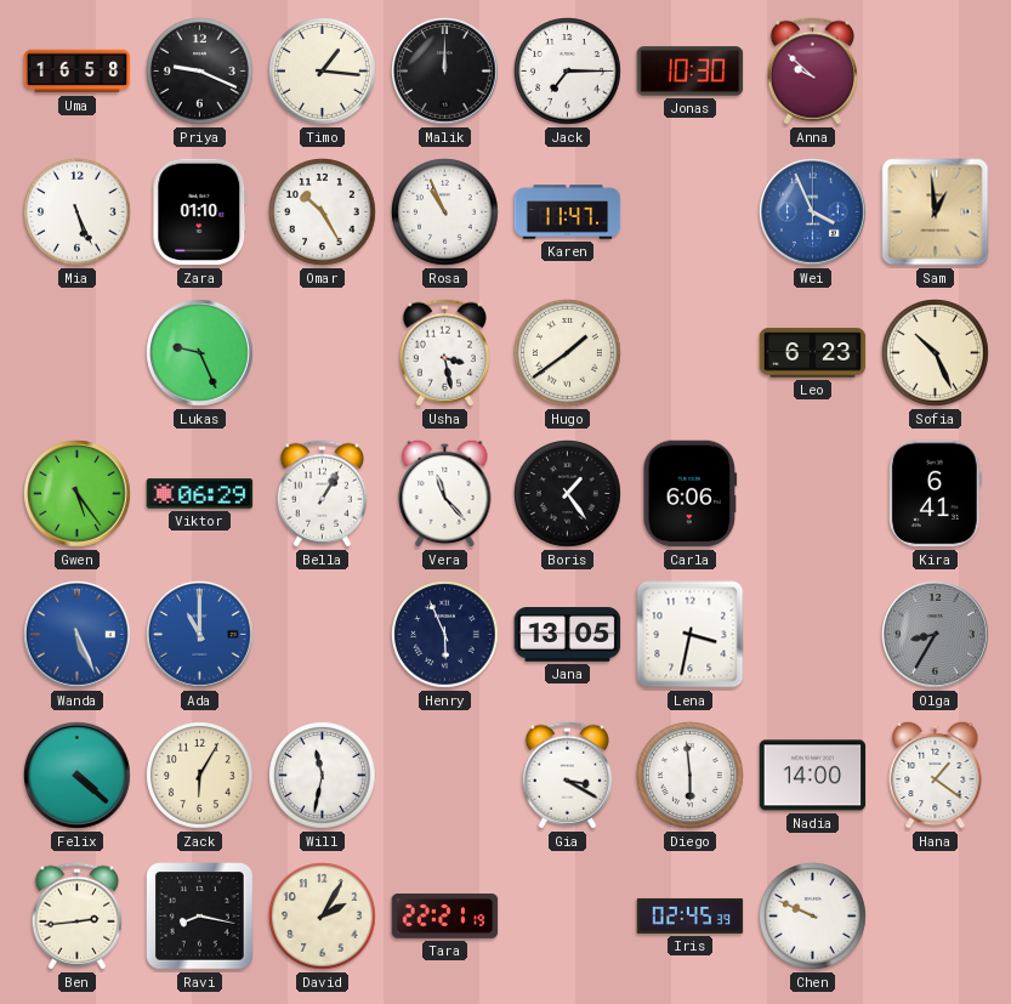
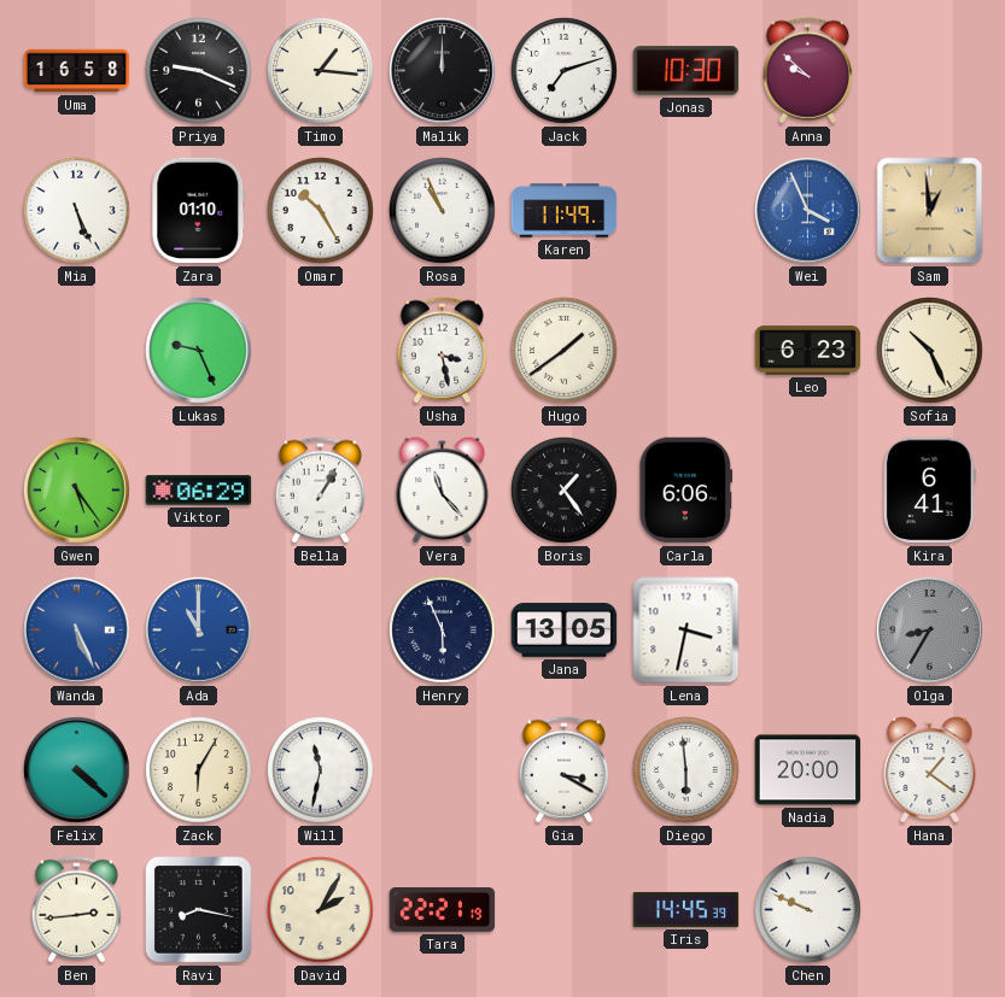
Jack: 7:15 -> 7:12 (565, 71)
Karen: 11:47 -> 11:49 (565, 211)
Nadia: 14:00 -> 20:00 (808, 770)
Iris: 02:45 -> 14:45 (686, 909)
